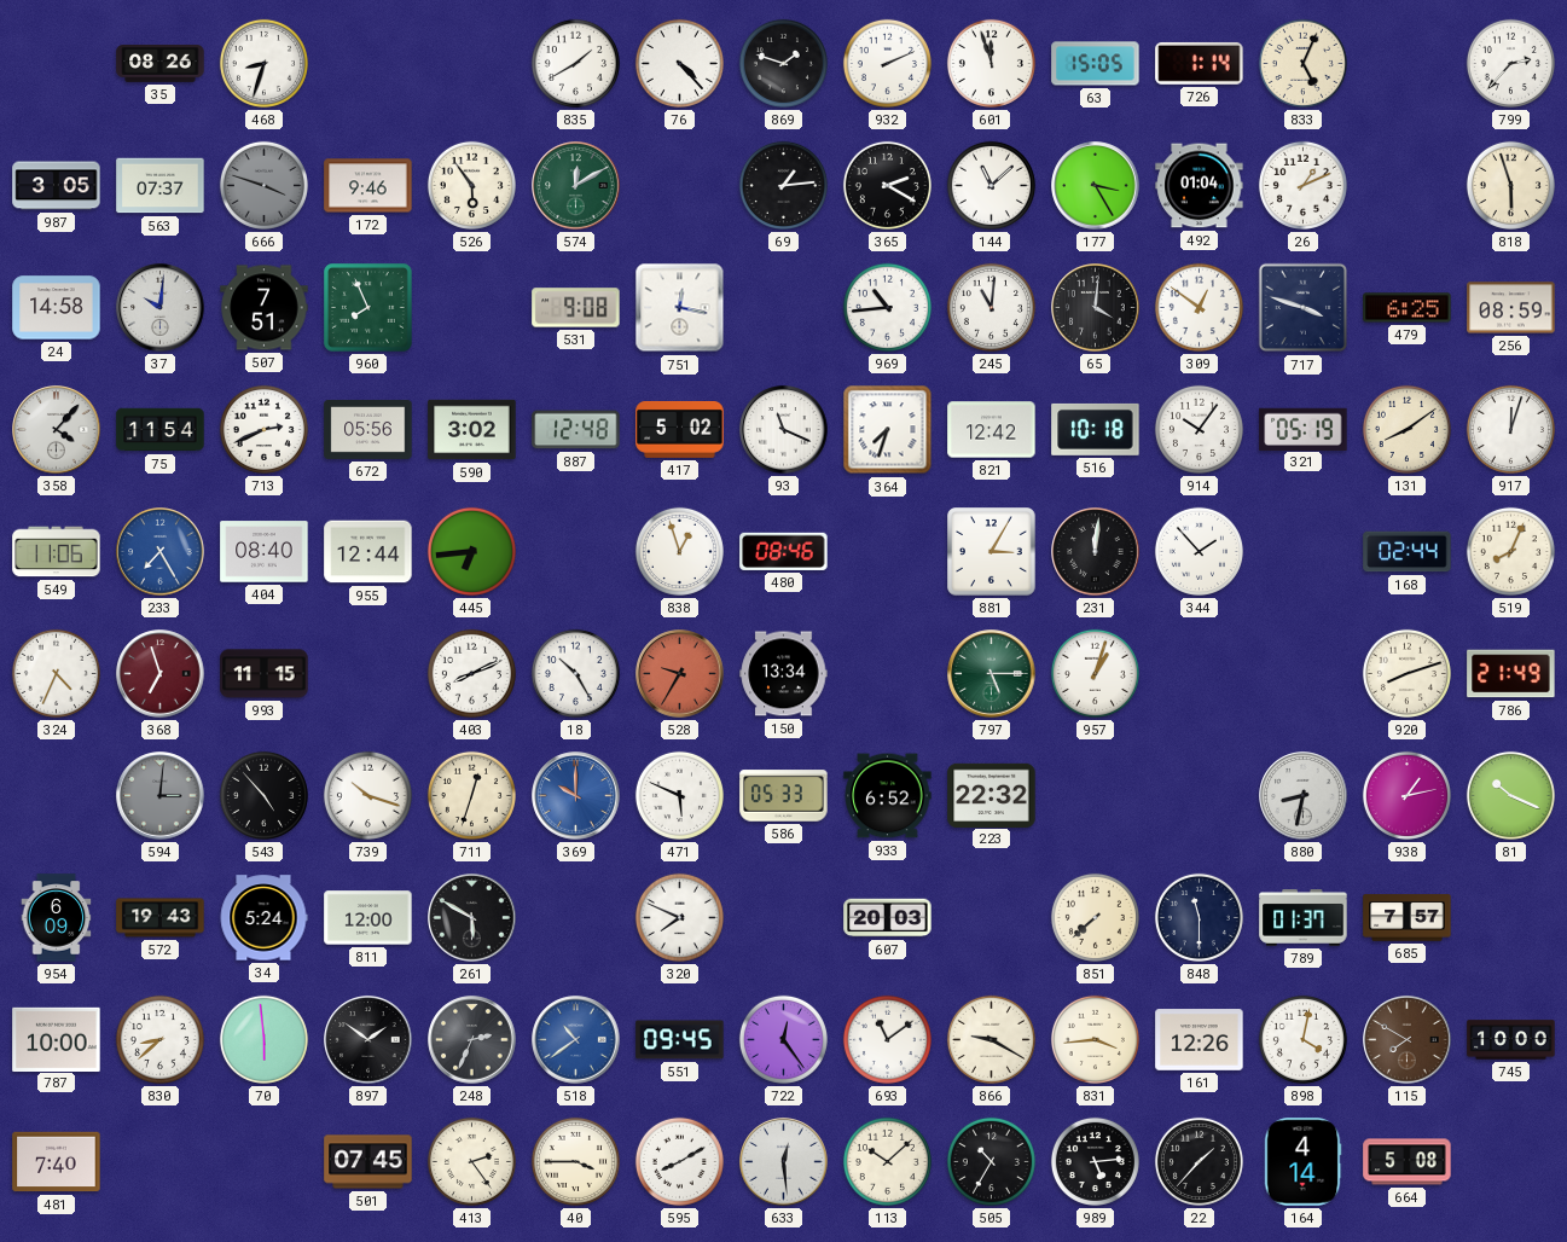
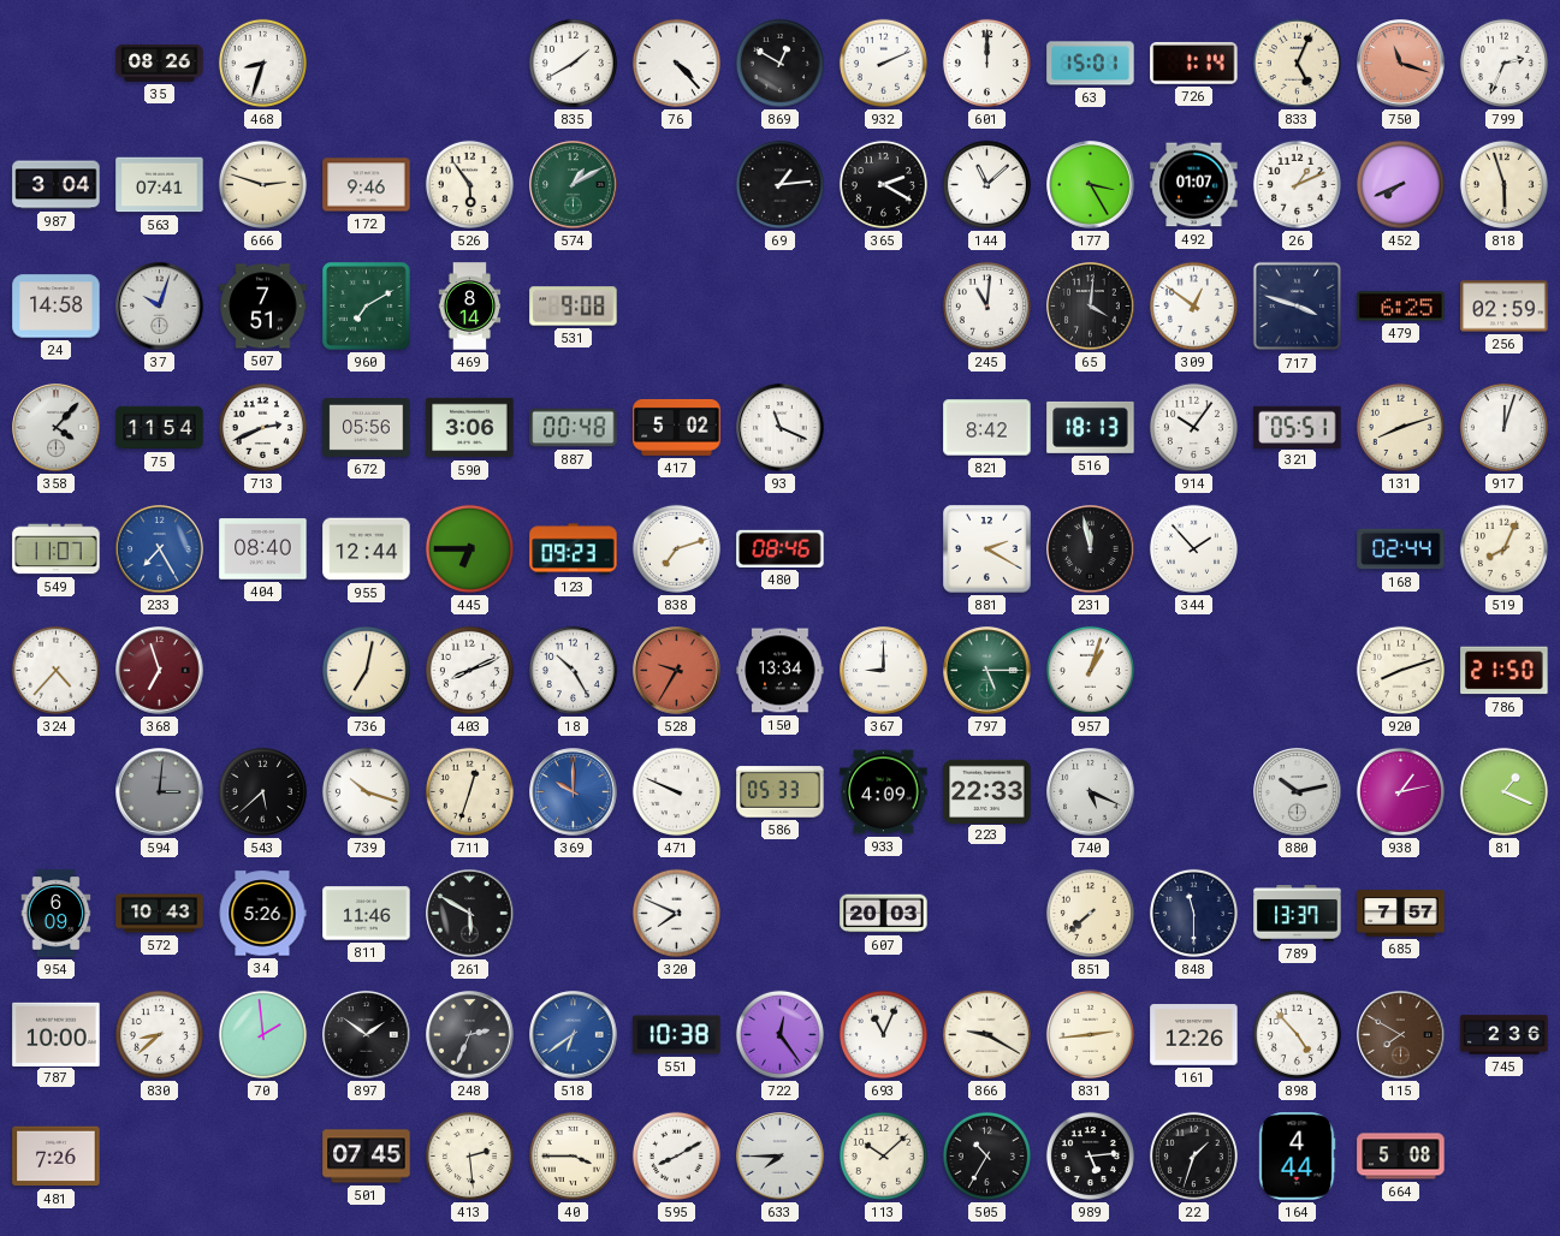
869: 1:48 -> 12:50 (779, 63)
601: 11:57 -> 12:00 (986, 63)
63: 15:05 -> 15:01 (1091, 64)
750: none -> 11:18 (1401, 64)
799: 2:37 -> 2:34 (1503, 63)
987: 3:05 -> 3:04 (57, 185)
563: 07:37 -> 07:41 (160, 185)
666: 3:48 -> 2:48 (262, 184)
666 dial: grey -> cream (262, 184)
574: 12:10 -> 1:10 (574, 185)
492: 01:04 -> 01:07 (1194, 185)
452: none -> 7:41 (1400, 184)
37: 10:01 -> 10:03 (160, 307)
960: 7:56 -> 7:10 (367, 307)
469: none -> 8:14 (470, 307)
751: 12:17 -> none (680, 308)
969: 10:44 -> none (887, 307)
256: 08:59 -> 02:59 (1505, 307)
590: 3:02 -> 3:06 (470, 428)
887: 12:48 -> 00:48 (574, 428)
364: 7:33 -> none (888, 430)
821: 12:42 -> 8:42 (987, 428)
516: 10:18 -> 18:13 (1091, 427)
321: 05:19 -> 05:51 (1298, 427)
131: 8:09 -> 8:12 (1400, 427)
549: 11:06 -> 11:07 (57, 549)
445: 6:44 -> 6:45 (469, 548)
123: none -> 09:23 (574, 549)
838: 12:57 -> 7:12 (676, 548)
881: 3:05 -> 2:20 (987, 549)
231: 12:01 -> 11:58 (1091, 549)
324: 4:34 -> 4:37 (55, 670)
993: 11:15 -> none (265, 674)
736: none -> 7:02 (366, 670)
367: none -> 9:00 (884, 671)
786: 21:49 -> 21:50 (1505, 671)
543: 4:53 -> 5:38 (262, 791)
471: 5:49 -> 9:49 (676, 791)
933: 6:52 -> 4:09 (884, 792)
223: 22:32 -> 22:33 (987, 791)
740: none -> 5:19 (1091, 792)
880: 8:32 -> 10:13 (1298, 792)
81: 10:19 -> 1:19 (1503, 791)
572: 19:43 -> 10:43 (160, 914)
34: 5:24 -> 5:26 (262, 914)
811: 12:00 -> 11:46 (367, 914)
789: 01:37 -> 13:37 (1298, 914)
70: 5:59 -> 1:59 (262, 1034)
518: 10:39 -> 6:39 (574, 1035)
551: 09:45 -> 10:38 (677, 1035)
693: 11:09 -> 11:04 (883, 1034)
831: 3:44 -> 2:44 (1090, 1034)
898: 4:02 -> 4:53 (1297, 1034)
745: 10:00 -> 2:36 (1505, 1035)
481: 7:40 -> 7:26 (57, 1157)
413: 2:24 -> 2:29 (469, 1155)
633: 12:29 -> 7:45 (781, 1157)
22: 1:37 -> 1:33 (1193, 1155)
164: 4:14 -> 4:44 (1297, 1157)
